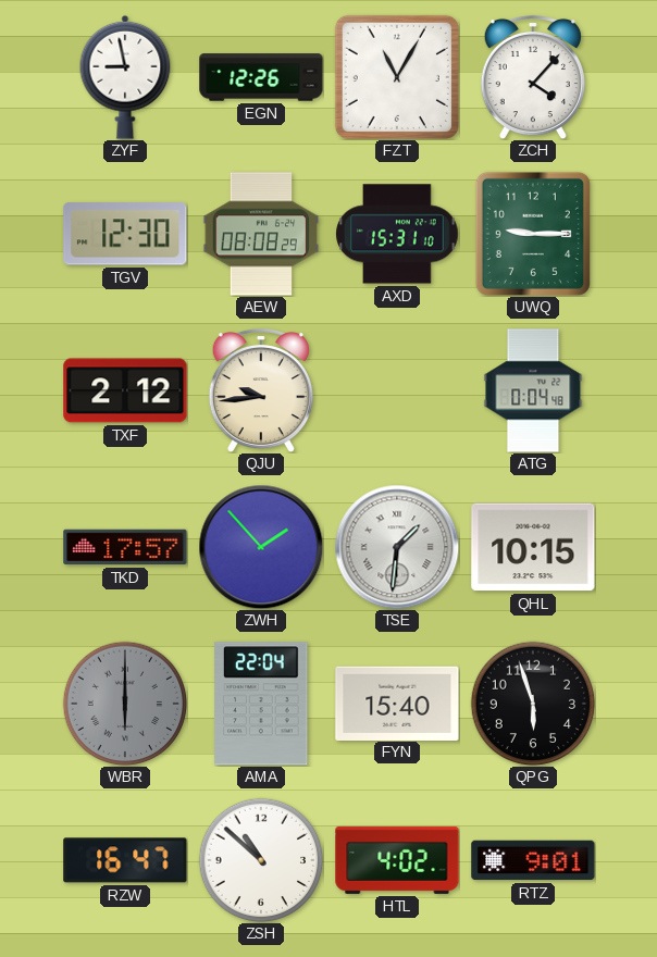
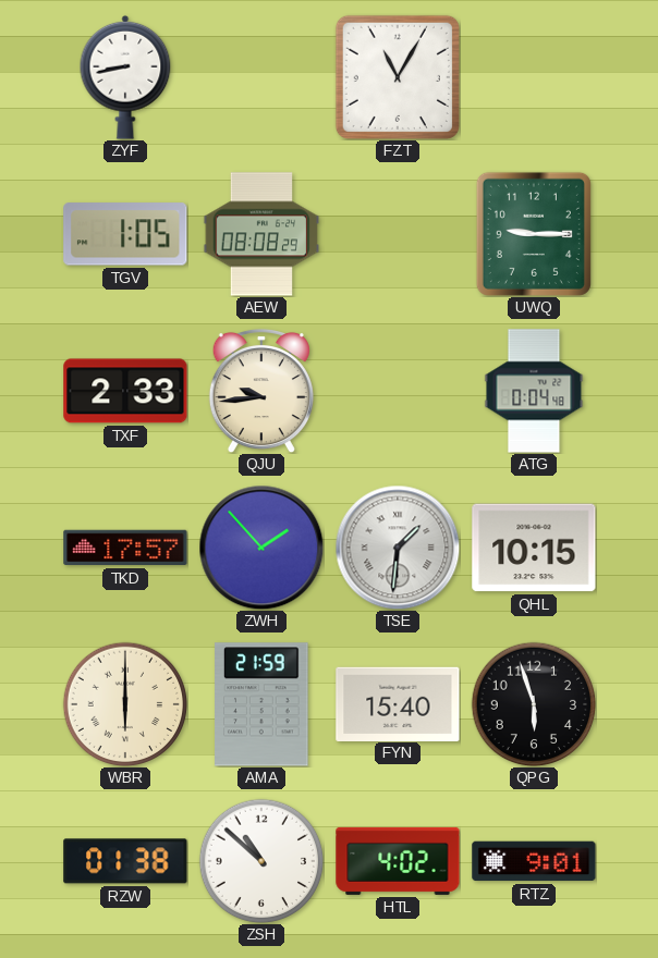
ZYF: 8:58 -> 8:43 (125, 77)
EGN: 12:26 -> none (261, 77)
ZCH: 4:07 -> none (533, 77)
TGV: 12:30 -> 1:05 (125, 234)
AXD: 15:31 -> none (397, 234)
TXF: 2:12 -> 2:33 (125, 391)
WBR dial: grey -> cream (125, 704)
AMA: 22:04 -> 21:59 (261, 704)
RZW: 16:47 -> 01:38 (125, 861)
